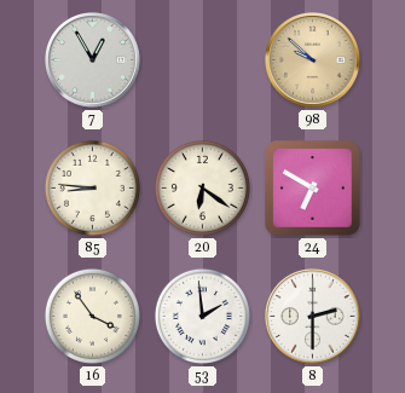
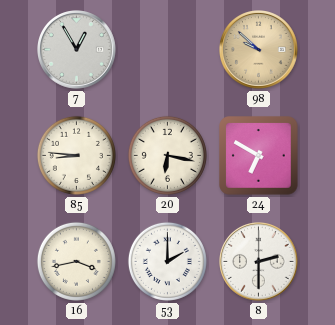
20: 6:21 -> 6:17 (167, 155)
16: 3:54 -> 3:43 (76, 261)
53: 1:59 -> 2:00 (167, 261)
